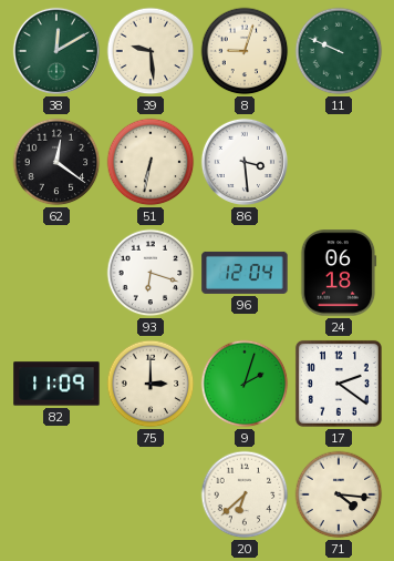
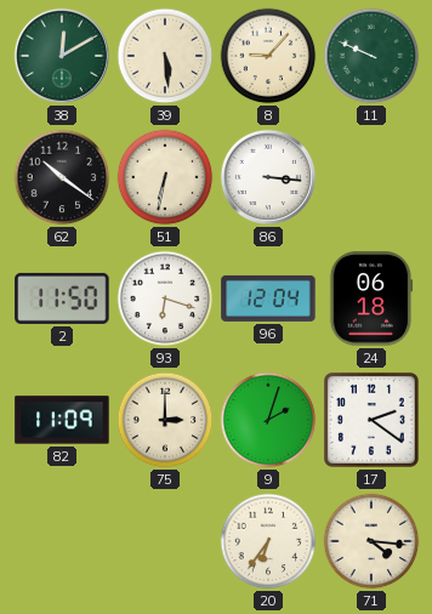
39: 9:29 -> 5:29 (165, 56)
8: 9:03 -> 9:07 (268, 56)
62: 12:21 -> 10:21 (62, 177)
86: 3:29 -> 3:16 (268, 177)
2: none -> 11:50 (62, 299)
20: 6:38 -> 6:36 (268, 541)
